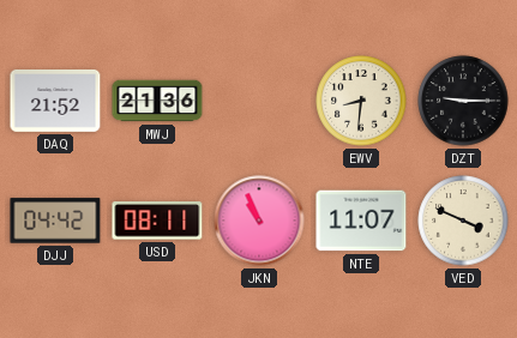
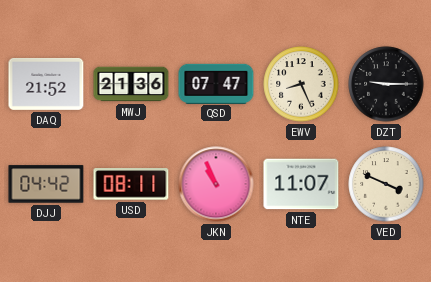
QSD: none -> 07:47 (216, 83)
EWV: 8:31 -> 8:26 (301, 84)
